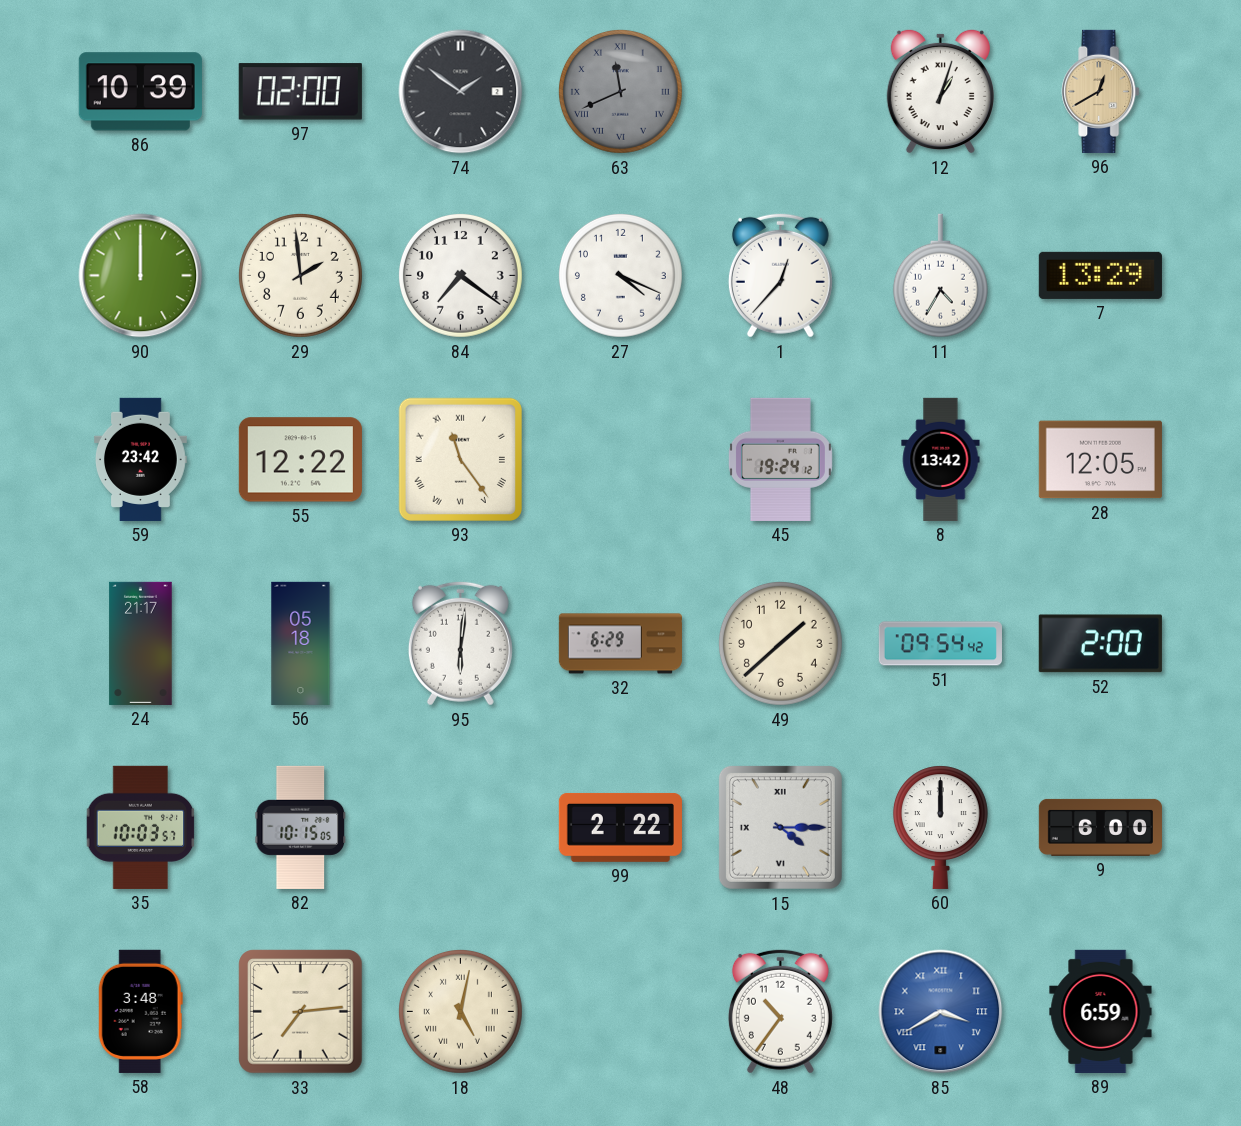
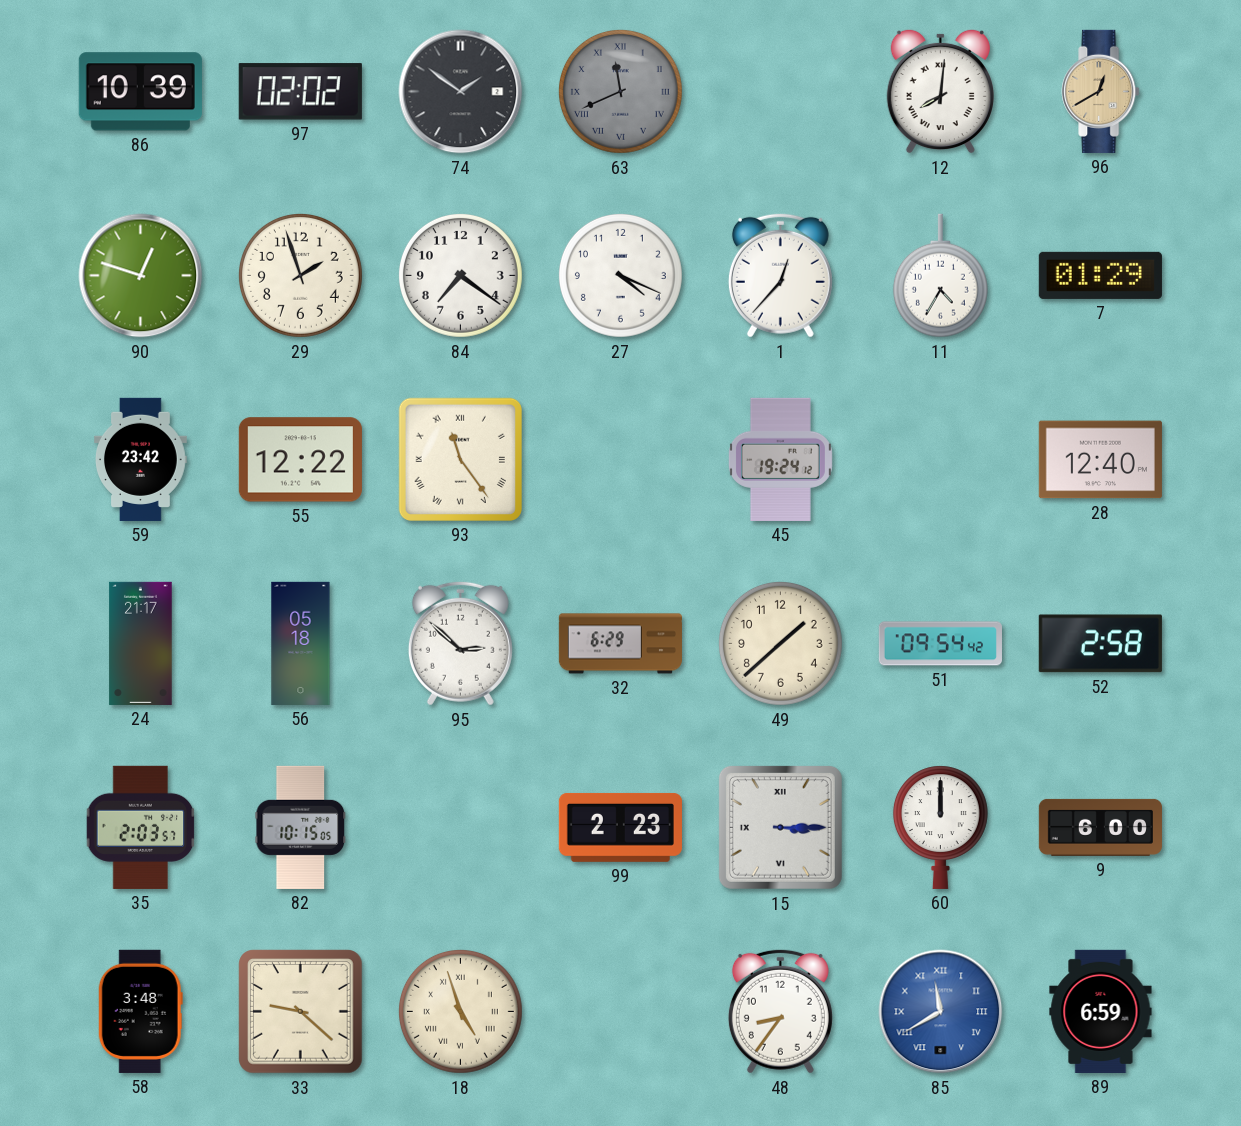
97: 02:00 -> 02:02 (300, 92)
12: 1:03 -> 8:01 (940, 91)
90: 12:00 -> 12:48 (141, 276)
29: 1:59 -> 1:57 (300, 275)
7: 13:29 -> 01:29 (1100, 275)
8: 13:42 -> none (941, 459)
28: 12:05 -> 12:40 (1100, 460)
95: 6:01 -> 2:52 (460, 643)
52: 2:00 -> 2:58 (1100, 644)
35: 10:03 -> 2:03 (141, 827)
99: 2:22 -> 2:23 (620, 827)
15: 4:15 -> 3:15 (780, 827)
33: 7:14 -> 9:22 (301, 1012)
18: 5:02 -> 4:57 (460, 1011)
48: 10:36 -> 8:36 (780, 1011)
85: 3:40 -> 11:40 (941, 1012)
